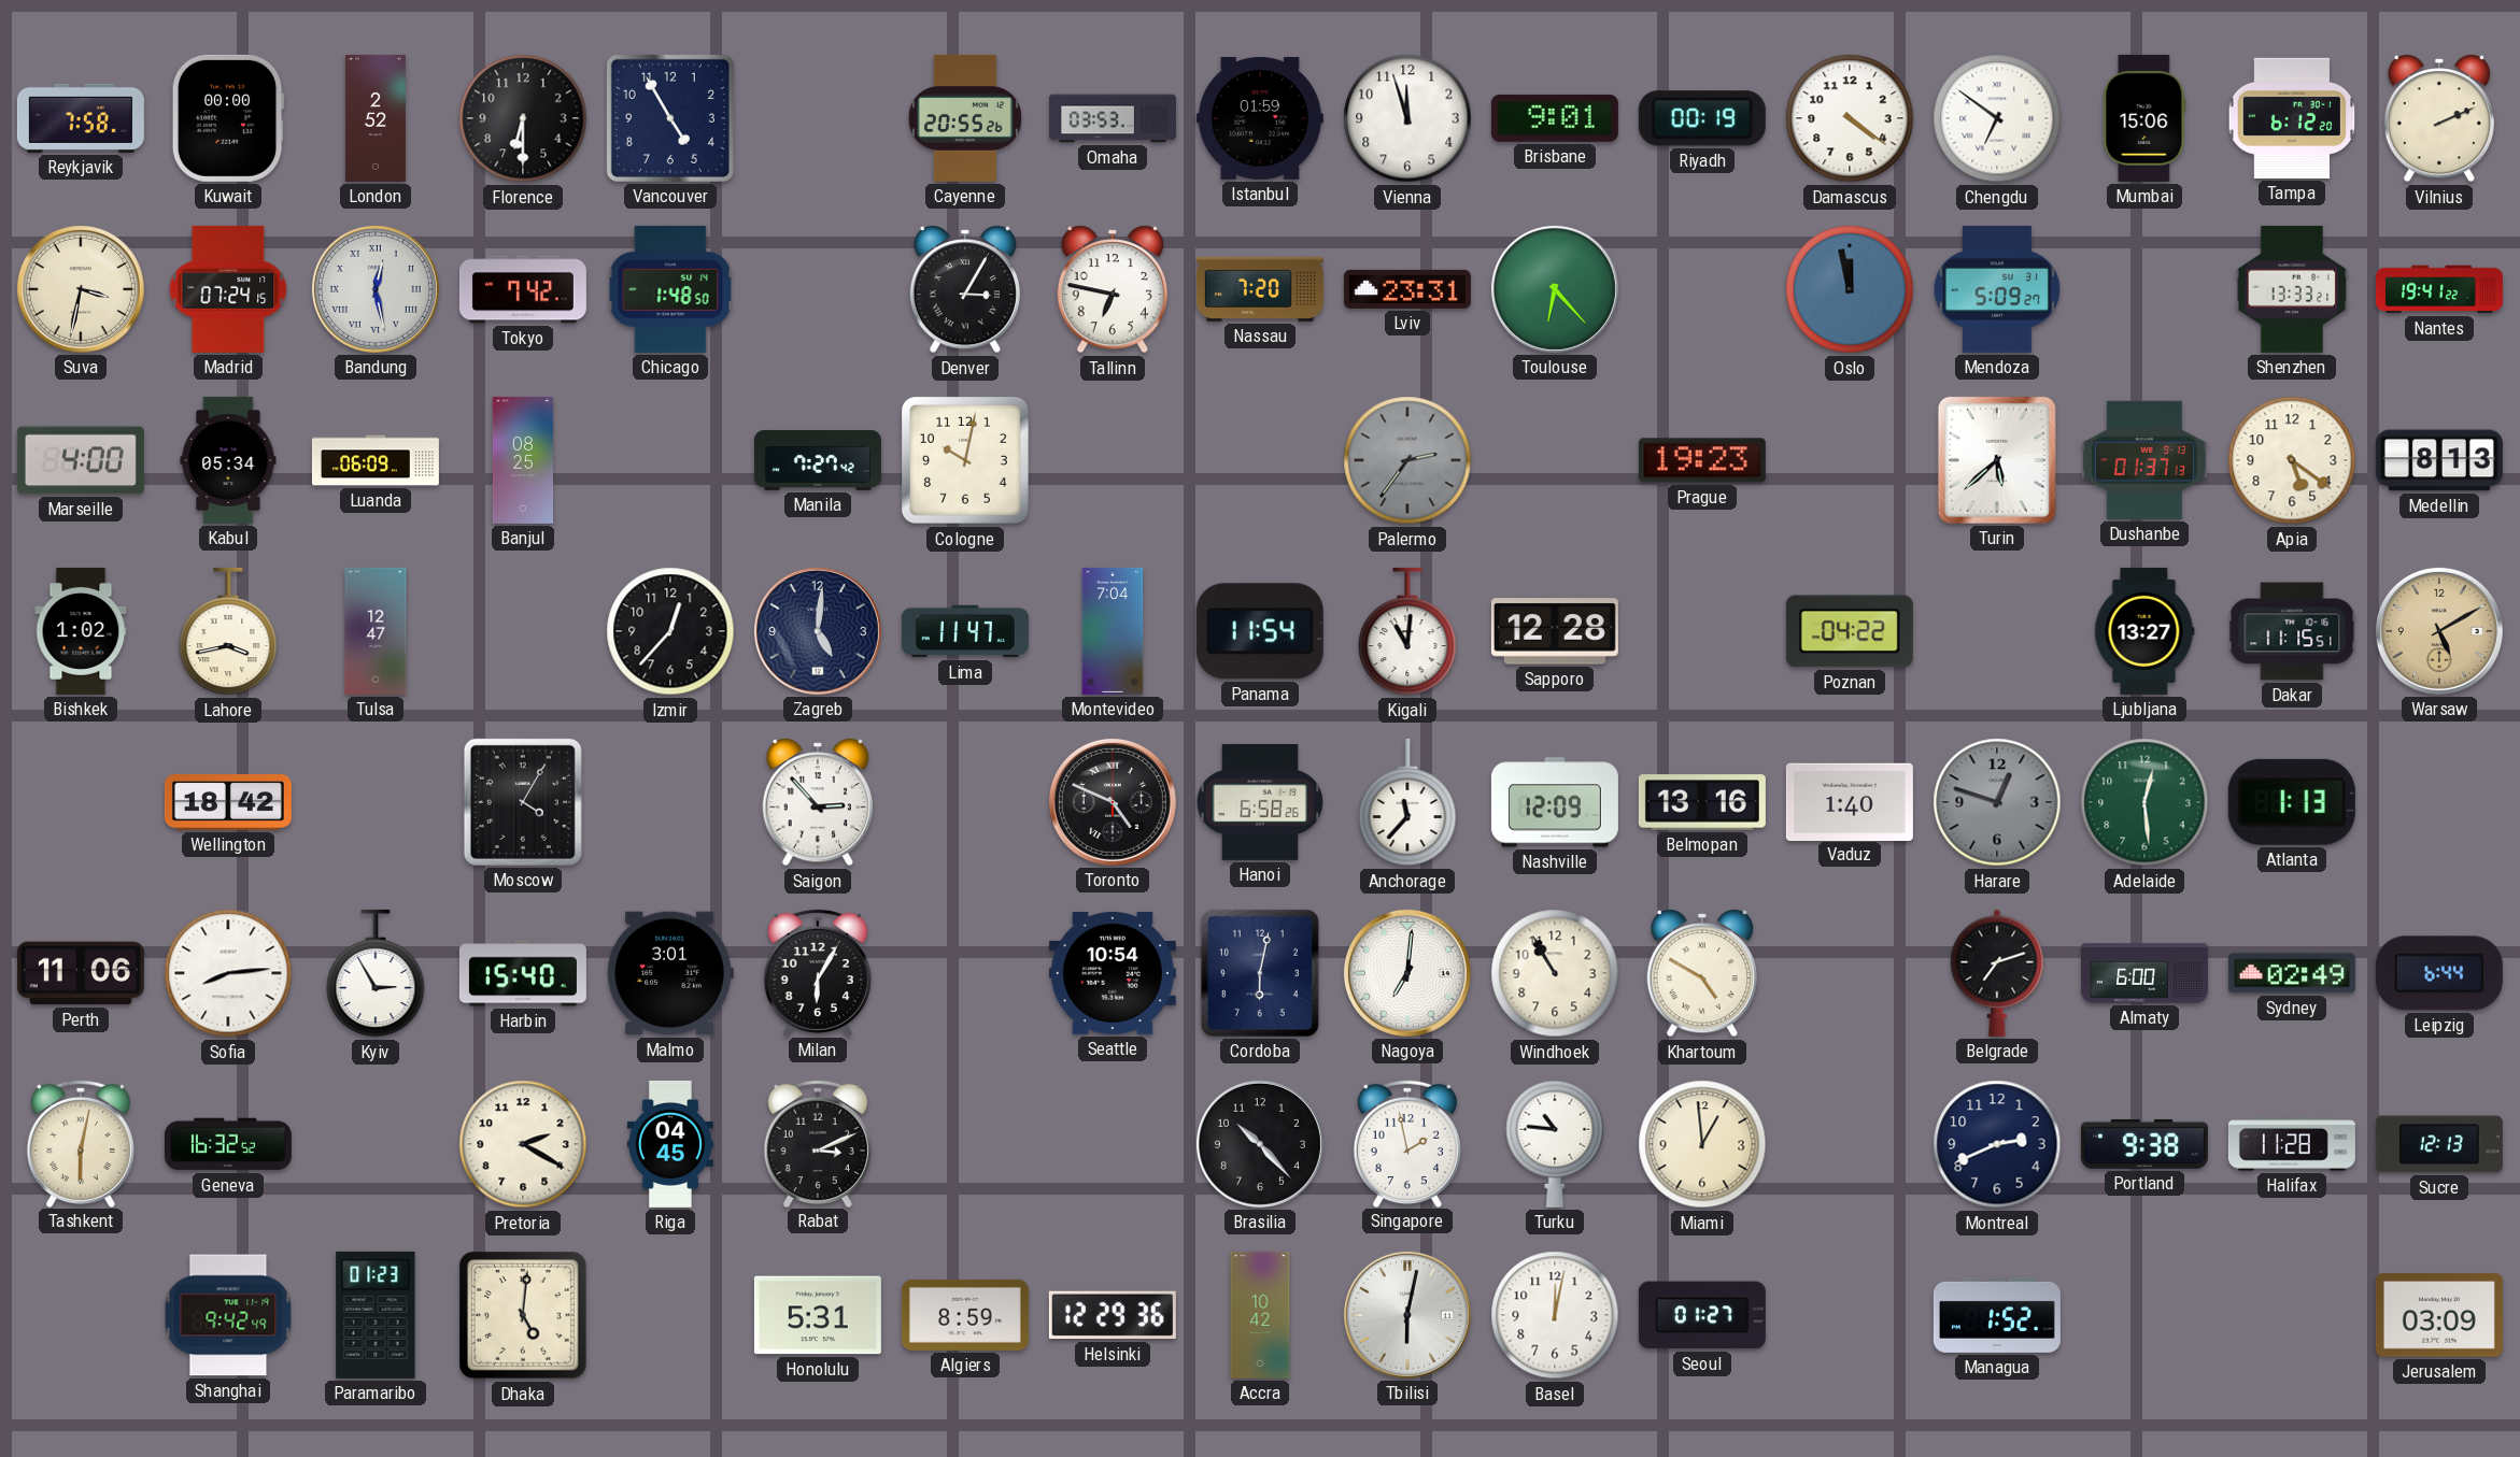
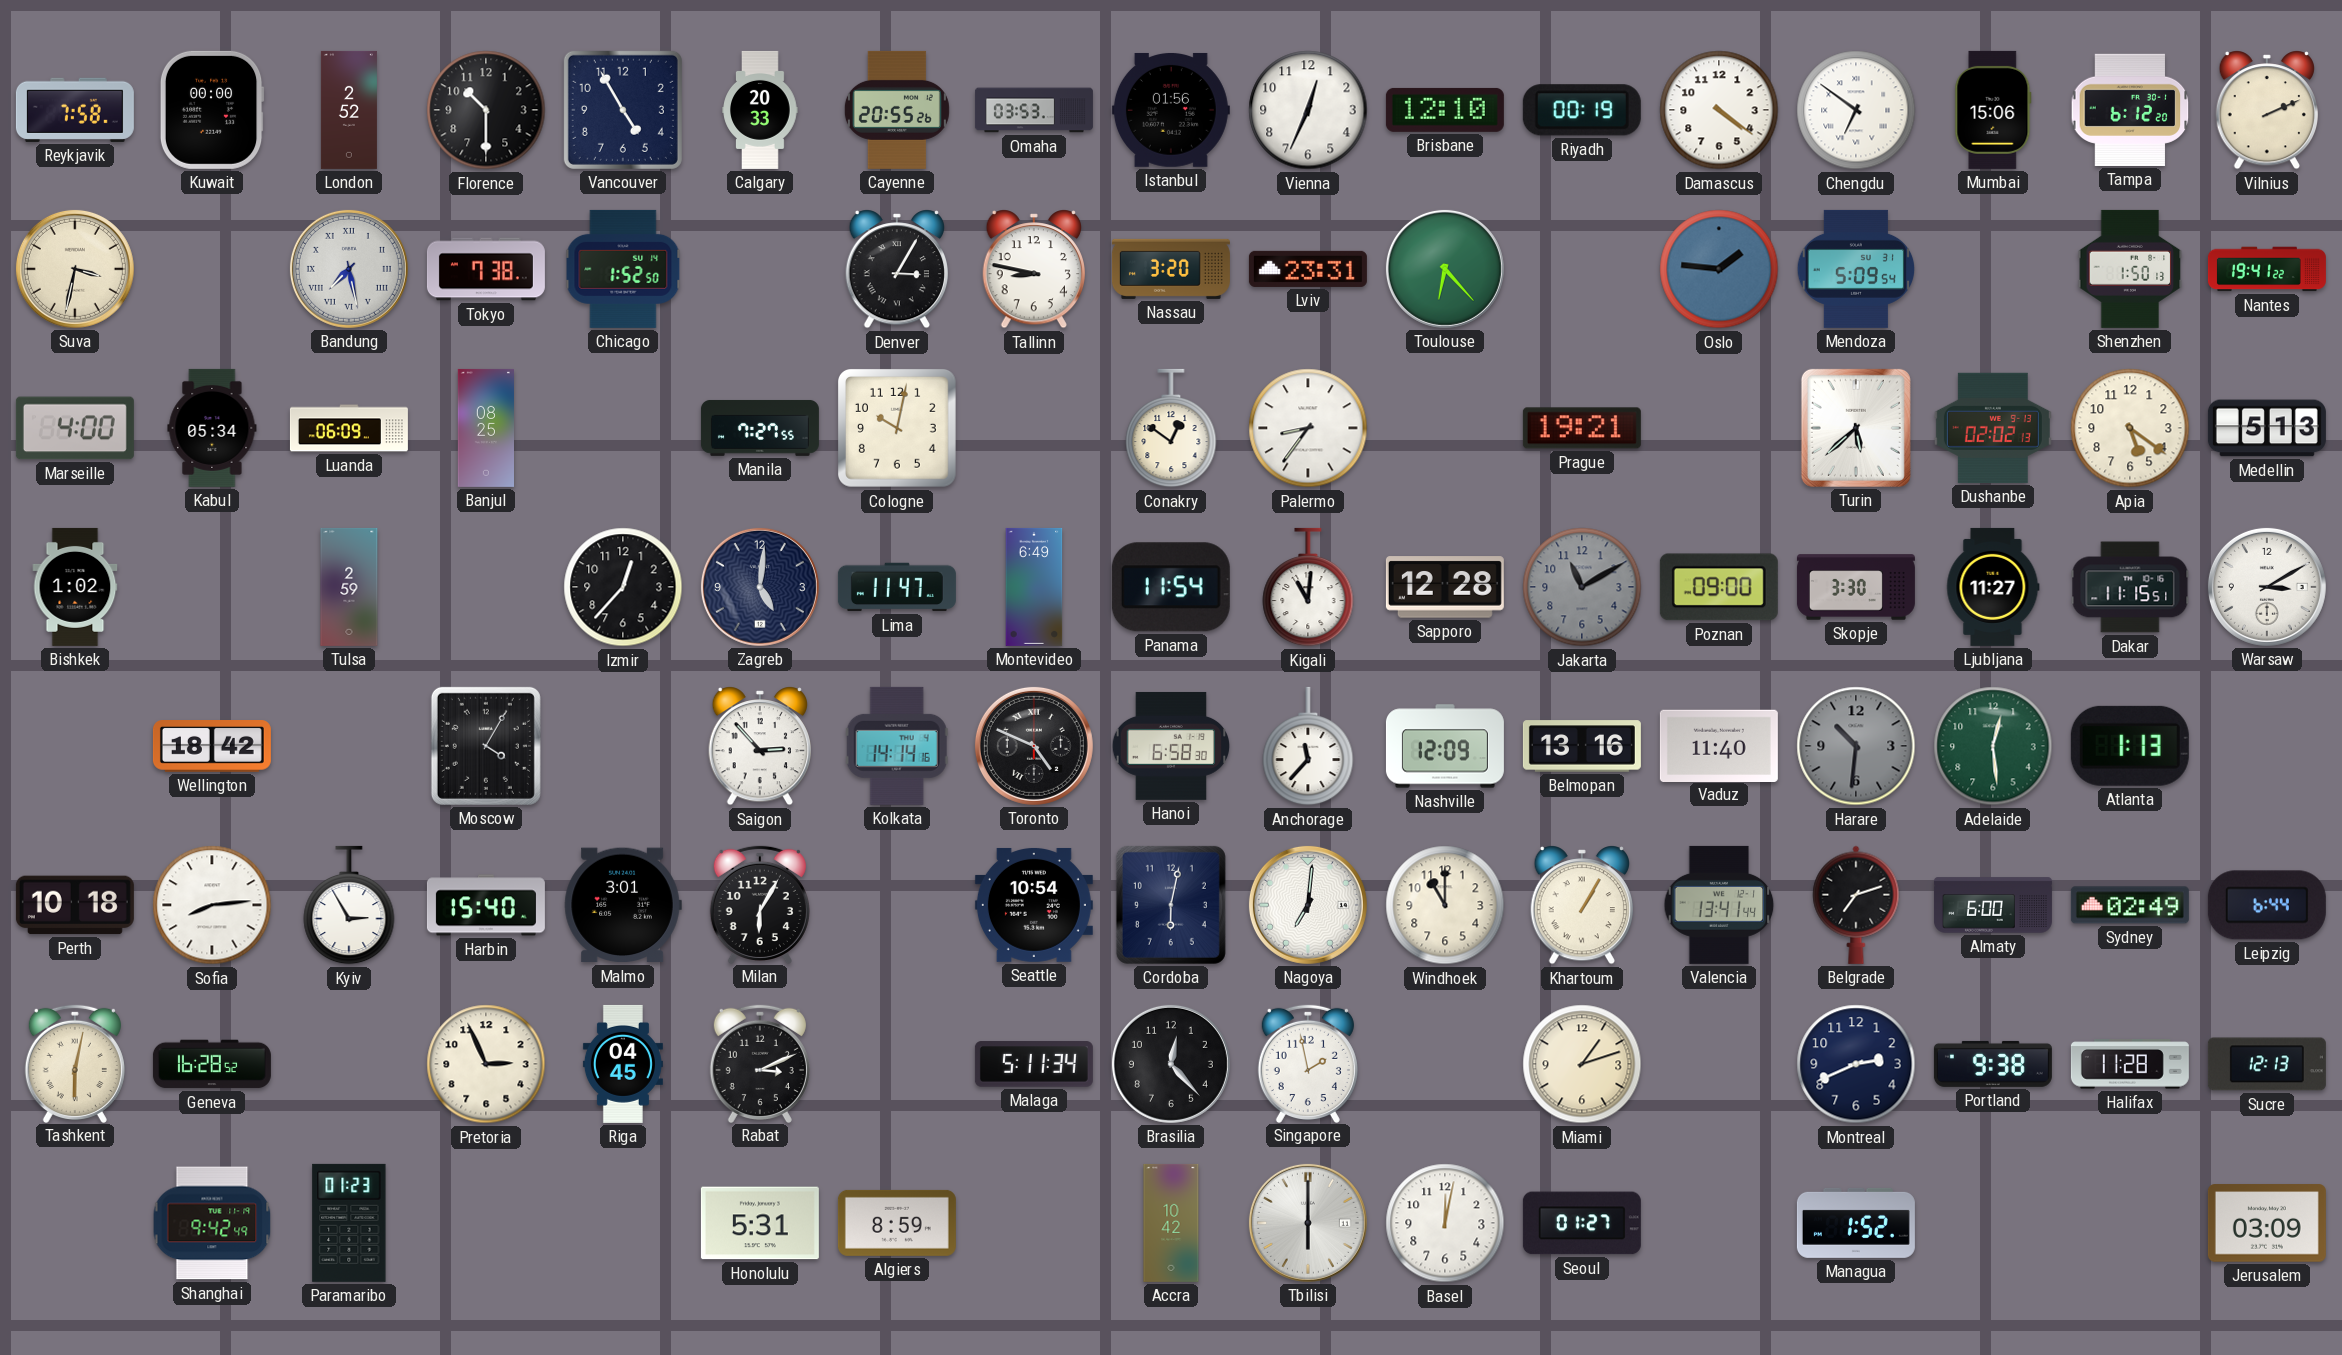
Florence: 6:30 -> 10:30 (486, 110)
Calgary: none -> 20:33 (760, 110)
Istanbul: 01:59 -> 01:56 (1171, 110)
Vienna: 11:57 -> 12:34 (1308, 110)
Brisbane: 9:01 -> 12:10 (1445, 110)
Madrid: 07:24 -> none (228, 289)
Bandung: 12:28 -> 7:28 (349, 269)
Tokyo: 7:42 -> 7:38 (486, 269)
Chicago: 1:48 -> 1:52 (623, 269)
Tallinn: 6:47 -> 8:47 (1033, 270)
Nassau: 7:20 -> 3:20 (1171, 269)
Oslo: 11:58 -> 1:46 (1719, 269)
Mendoza: 5:09:27 -> 5:09:54 (1856, 269)
Shenzhen: 13:33 -> 1:50 (2130, 269)
Manila: 7:27:42 -> 7:27:55 (760, 428)
Conakry: none -> 12:51 (1171, 428)
Palermo: 2:36 -> 8:36 (1308, 428)
Palermo dial: grey -> white (1308, 428)
Prague: 19:23 -> 19:21 (1582, 428)
Dushanbe: 01:37 -> 02:02 (1993, 428)
Medellin: 8:13 -> 5:13 (2267, 428)
Lahore: 3:43 -> none (228, 631)
Tulsa: 12:47 -> 2:59 (349, 587)
Montevideo: 7:04 -> 6:49 (1034, 587)
Jakarta: none -> 11:10 (1582, 587)
Poznan: 04:22 -> 09:00 (1719, 587)
Skopje: none -> 3:30 (1856, 587)
Ljubljana: 13:27 -> 11:27 (1993, 587)
Warsaw: 5:10 -> 3:10 (2267, 587)
Warsaw dial: champagne -> white (2267, 587)
Kolkata: none -> 14:14 (897, 746)
Hanoi: 6:58:26 -> 6:58:30 (1170, 746)
Vaduz: 1:40 -> 11:40 (1719, 745)
Harare: 12:48 -> 10:31 (1856, 746)
Perth: 11:06 -> 10:18 (75, 905)
Windhoek: 10:55 -> 11:00 (1445, 905)
Khartoum: 4:50 -> 1:05 (1581, 906)
Valencia: none -> 13:41 (1719, 905)
Geneva: 16:32 -> 16:28 (212, 1064)
Pretoria: 2:20 -> 2:56 (486, 1064)
Malaga: none -> 5:11 (1034, 1064)
Brasilia: 10:23 -> 12:23 (1171, 1064)
Turku: 10:46 -> none (1555, 1144)
Miami: 12:59 -> 1:12 (1582, 1064)
Dhaka: 5:01 -> none (524, 1316)
Helsinki: 12:29 -> none (1113, 1315)
Tbilisi: 6:02 -> 6:00 (1308, 1223)
